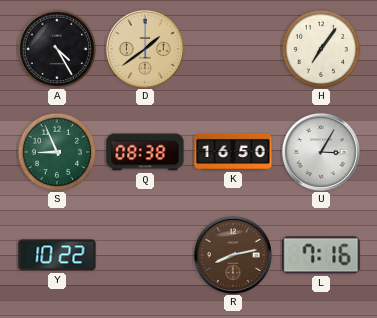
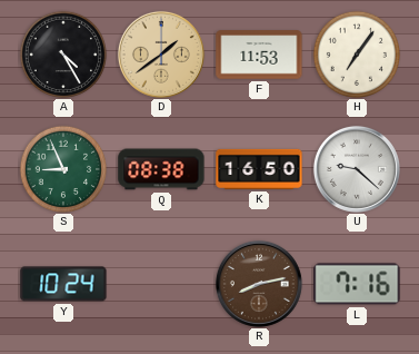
F: none -> 11:53 (259, 55)
U: 3:05 -> 9:22 (357, 169)
Y: 10:22 -> 10:24 (63, 284)
